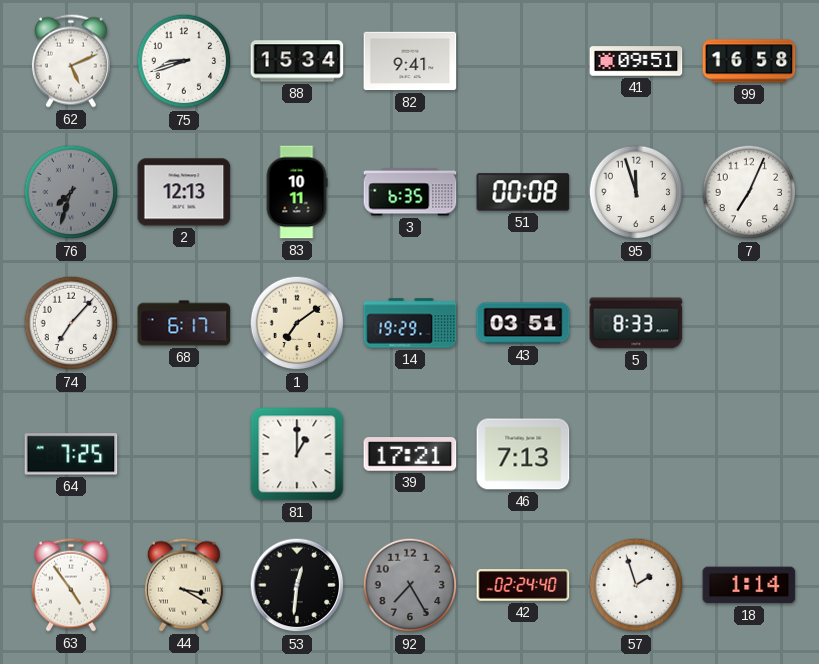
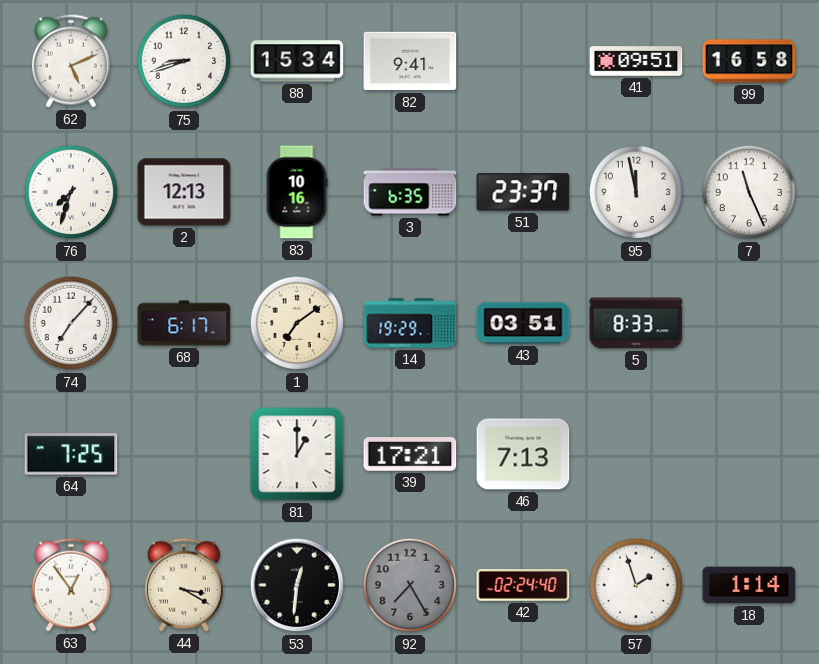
76 dial: grey -> white (71, 192)
83: 10:11 -> 10:16 (297, 192)
51: 00:08 -> 23:37 (523, 192)
95: 11:57 -> 11:58 (636, 192)
7: 7:04 -> 11:26 (749, 192)
63: 4:54 -> 12:54 (71, 585)
